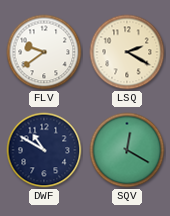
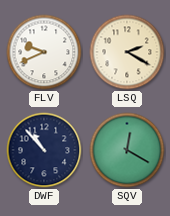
FLV: 9:39 -> 9:41 (44, 52)
DWF: 10:50 -> 10:53 (44, 150)
